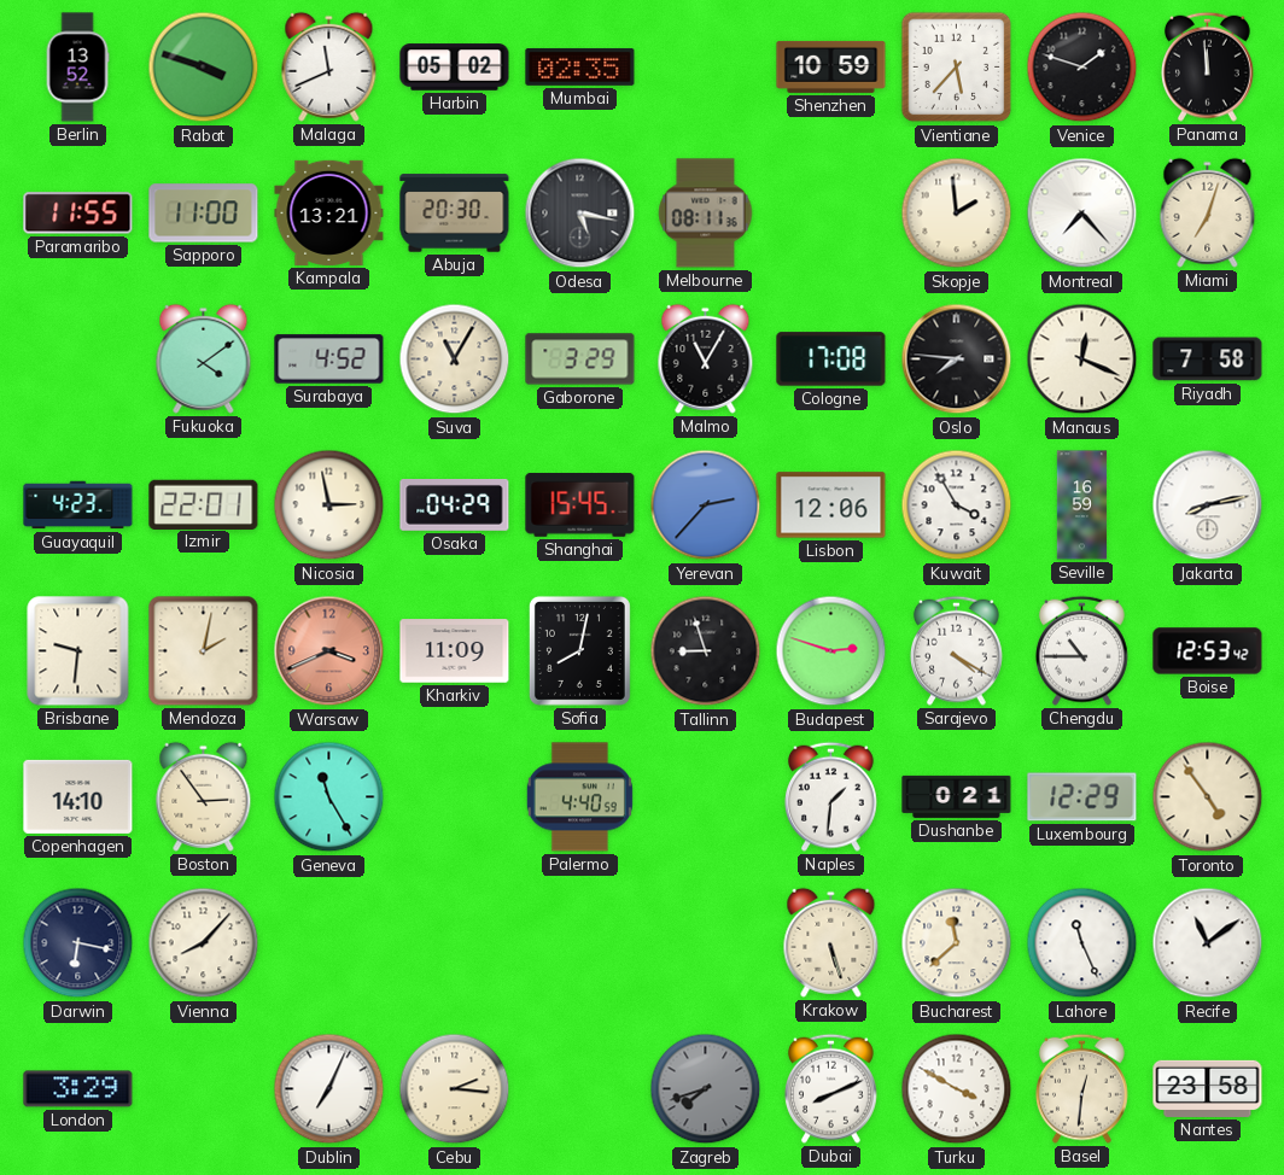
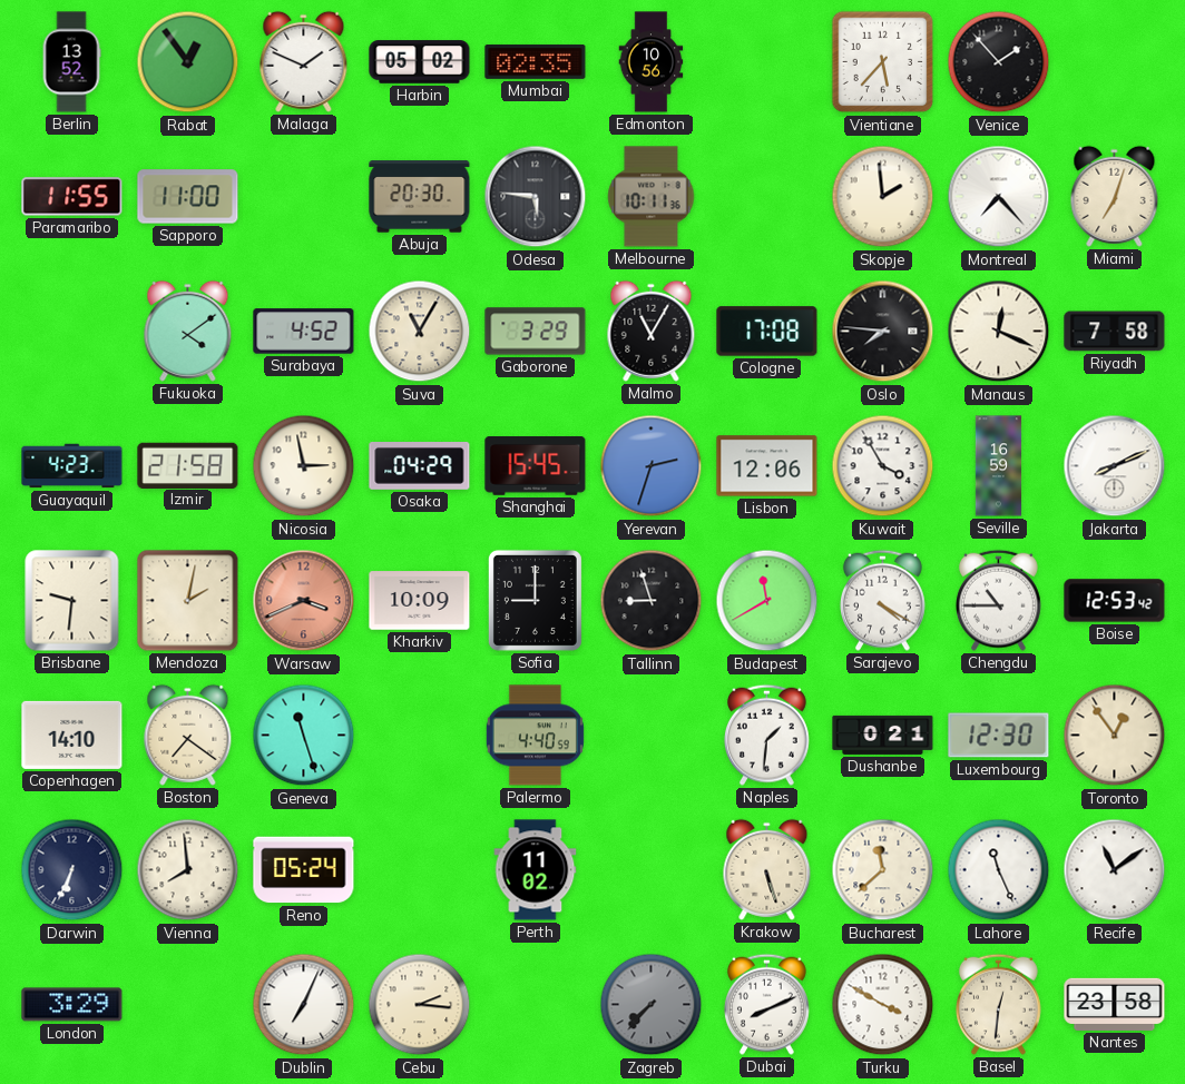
Rabat: 3:48 -> 12:54 (188, 62)
Malaga: 11:41 -> 1:49 (304, 61)
Edmonton: none -> 10:56 (652, 62)
Shenzhen: 10:59 -> none (831, 66)
Venice: 1:48 -> 1:53 (999, 62)
Panama: 11:59 -> none (1207, 66)
Kampala: 13:21 -> none (329, 212)
Odesa: 5:17 -> 5:46 (536, 197)
Melbourne: 08:11 -> 10:11 (652, 197)
Izmir: 22:01 -> 21:58 (188, 465)
Yerevan: 2:37 -> 2:33 (652, 466)
Jakarta: 8:13 -> 8:11 (1115, 466)
Kharkiv: 11:09 -> 10:09 (420, 601)
Sofia: 8:02 -> 9:00 (535, 600)
Budapest: 2:48 -> 11:40 (767, 601)
Boston: 2:54 -> 7:21 (188, 735)
Geneva: 11:25 -> 11:27 (304, 736)
Luxembourg: 12:29 -> 12:30 (999, 736)
Toronto: 4:54 -> 12:54 (1115, 736)
Darwin: 6:17 -> 6:34 (72, 870)
Vienna: 8:07 -> 7:59 (188, 870)
Reno: none -> 05:24 (304, 870)
Perth: none -> 11:02 (536, 870)
Zagreb: 7:42 -> 7:37 (652, 1005)
